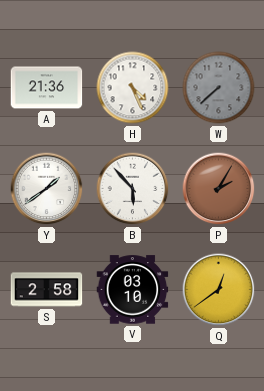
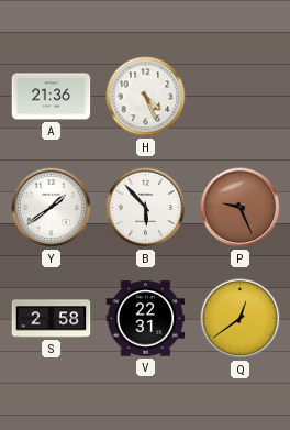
W: 7:38 -> none (219, 88)
P: 2:05 -> 9:26 (241, 208)
V: 03:10 -> 22:31 (146, 319)
